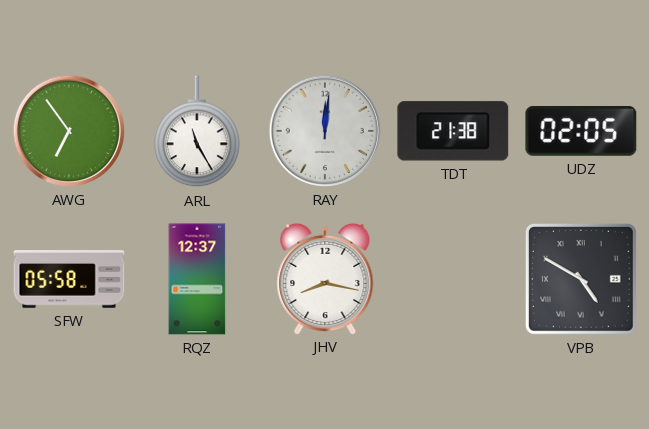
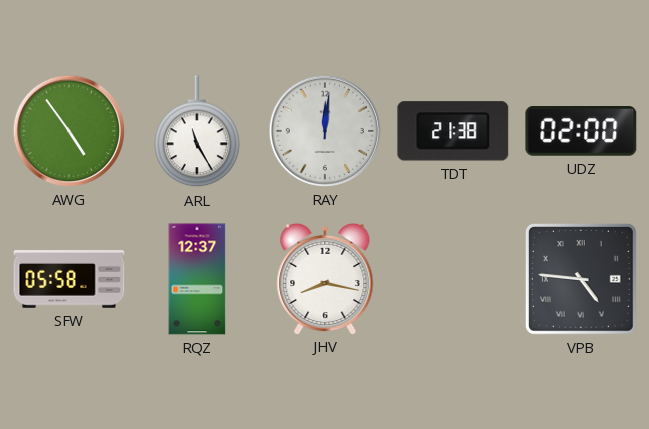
AWG: 6:54 -> 4:54 (69, 131)
UDZ: 02:05 -> 02:00 (581, 131)
VPB: 4:50 -> 4:46 (581, 279)
